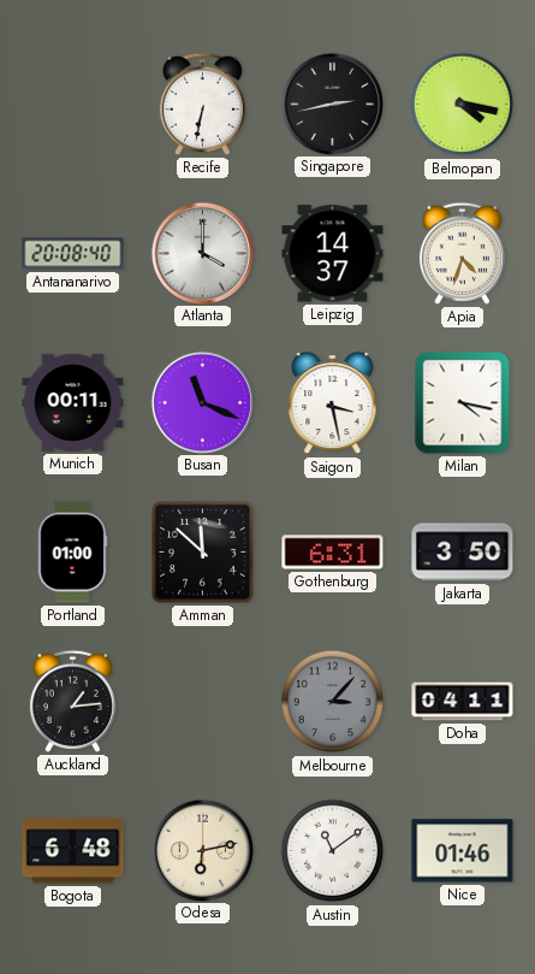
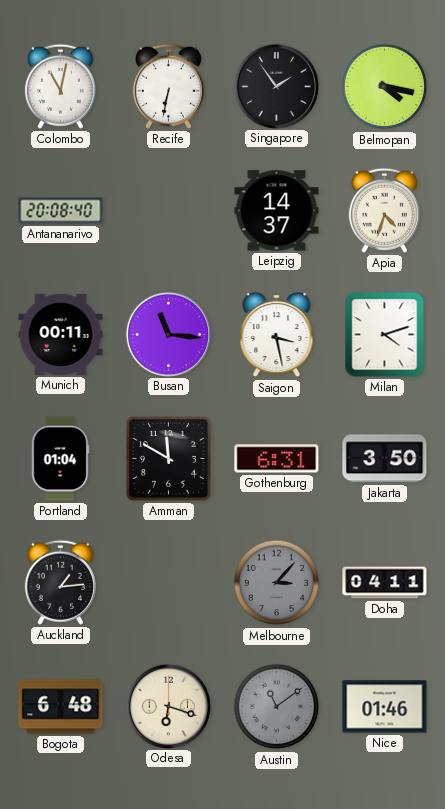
Colombo: none -> 11:02 (60, 86)
Singapore: 2:43 -> 1:54 (276, 86)
Atlanta: 4:00 -> none (202, 253)
Busan: 11:19 -> 11:16 (168, 334)
Milan: 4:17 -> 4:12 (385, 335)
Portland: 01:00 -> 01:04 (60, 459)
Amman: 11:52 -> 11:50 (169, 459)
Odesa: 6:13 -> 6:18 (168, 706)
Austin dial: white -> grey (277, 707)
